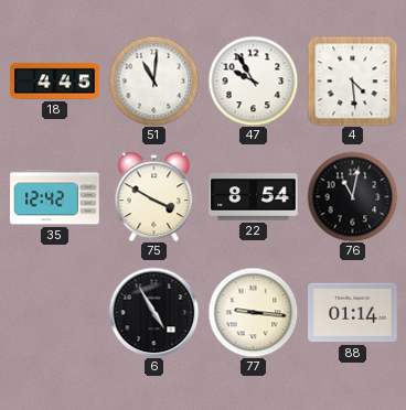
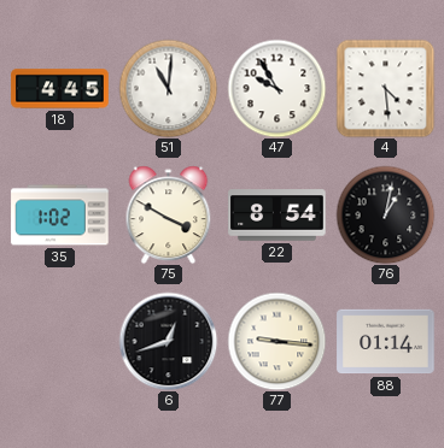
35: 12:42 -> 1:02 (60, 216)
76: 11:02 -> 1:02 (385, 214)
6: 4:55 -> 12:42 (168, 341)
